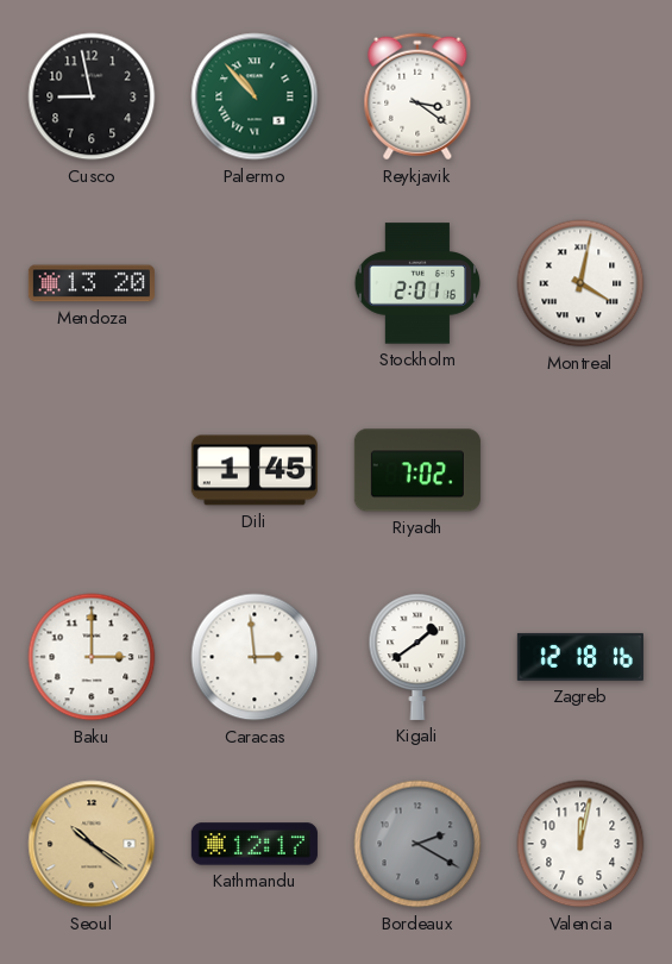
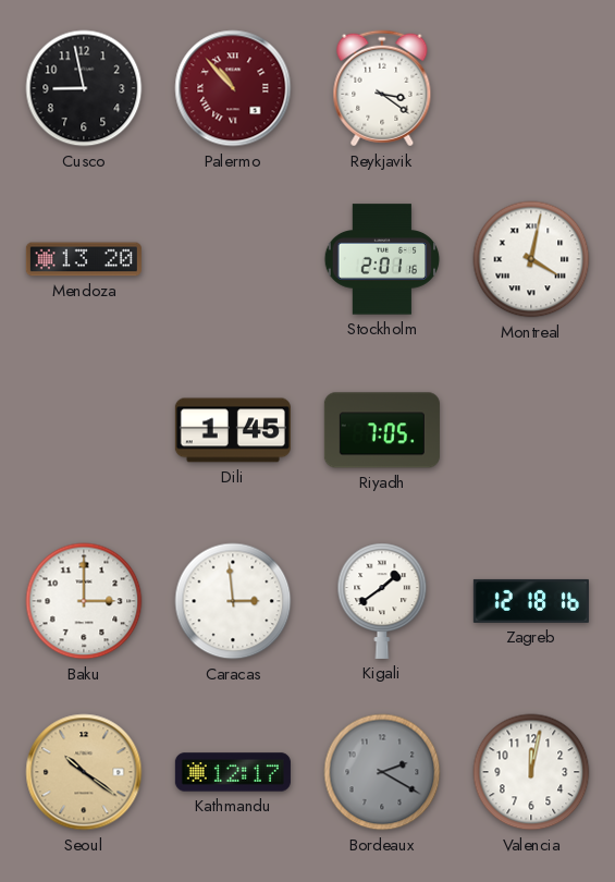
Palermo dial: green -> burgundy (233, 88)
Riyadh: 7:02 -> 7:05 (382, 430)
